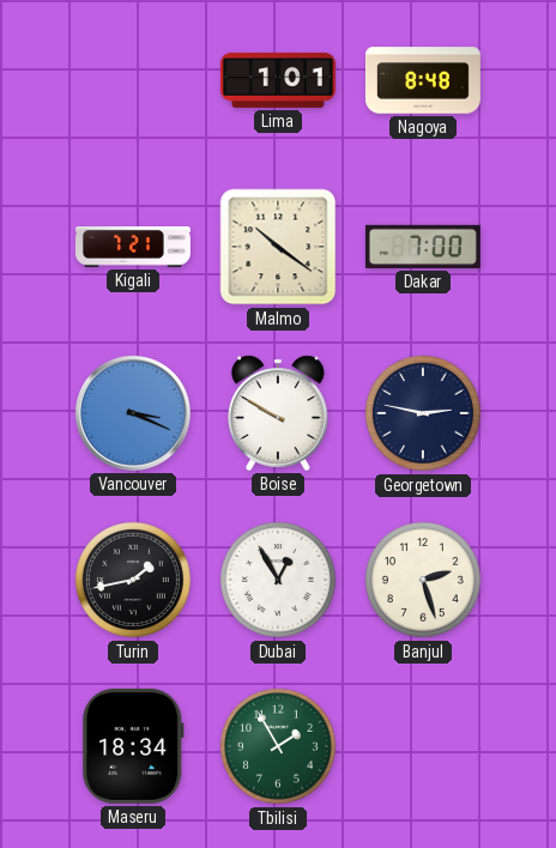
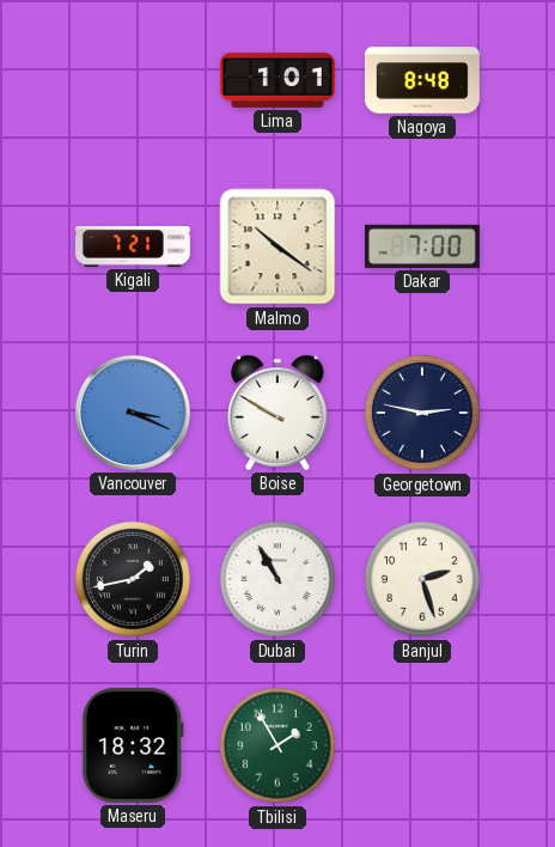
Dubai: 12:55 -> 10:55 (277, 579)
Maseru: 18:34 -> 18:32 (133, 745)
